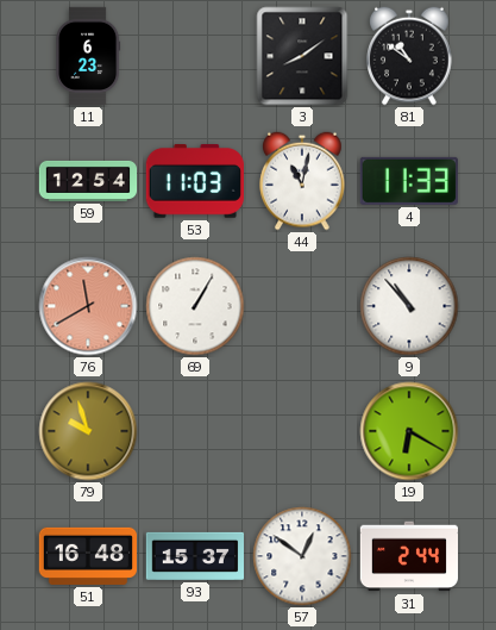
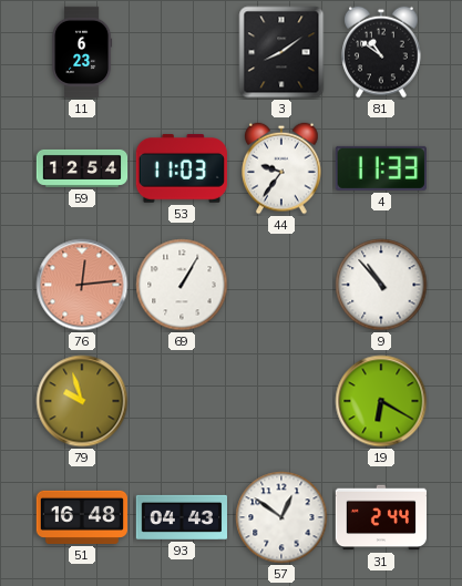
44: 11:02 -> 9:36 (281, 168)
76: 11:40 -> 12:14 (82, 285)
93: 15:37 -> 04:43 (181, 517)
